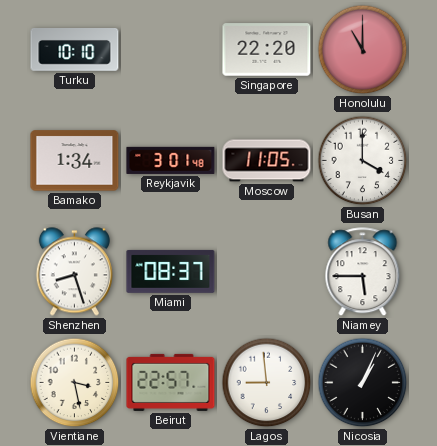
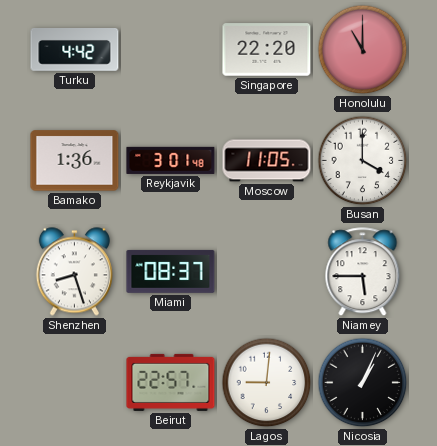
Turku: 10:10 -> 4:42 (75, 50)
Bamako: 1:34 -> 1:36 (75, 161)
Vientiane: 3:28 -> none (75, 383)
Lagos: 8:59 -> 9:01 (267, 383)
